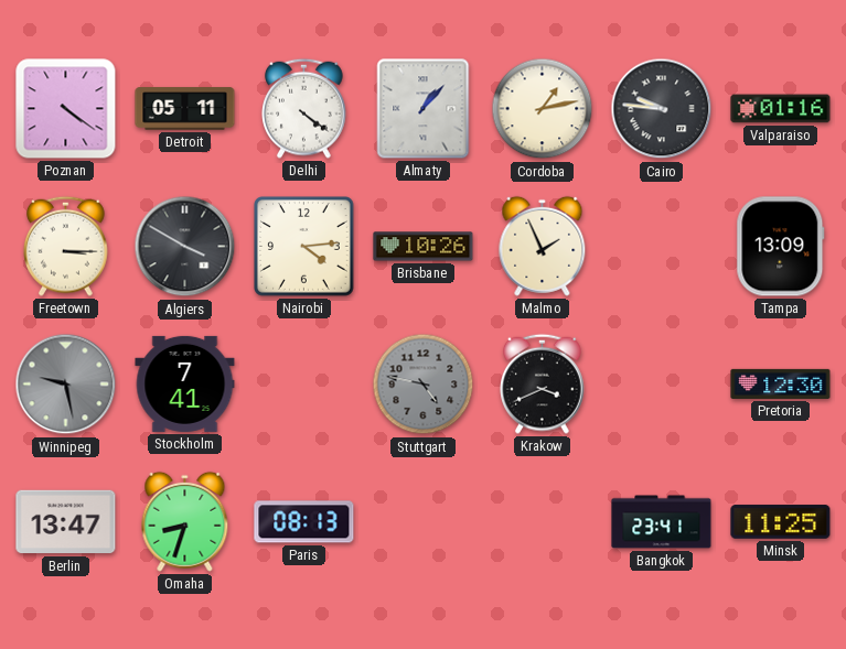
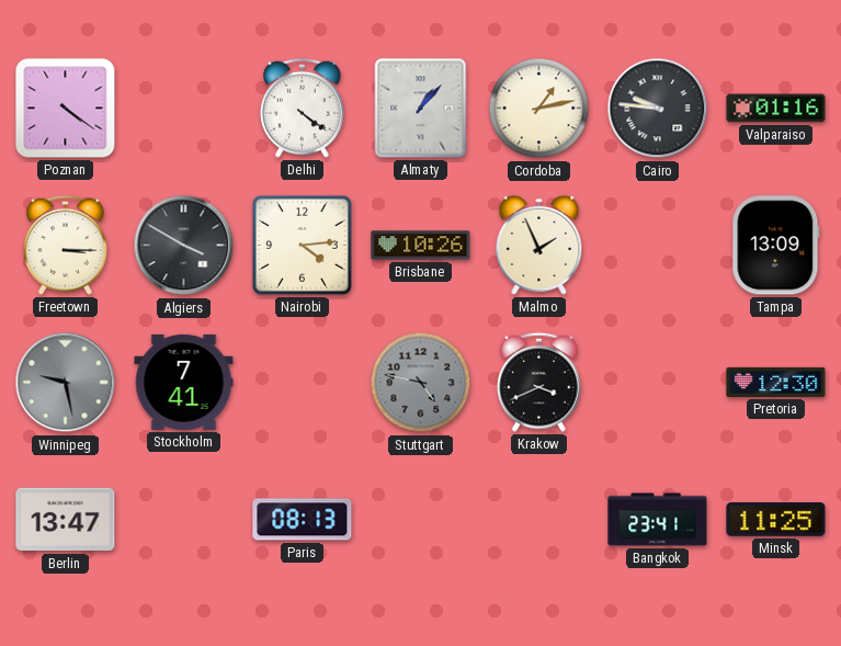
Detroit: 05:11 -> none (185, 109)
Omaha: 8:33 -> none (185, 521)
